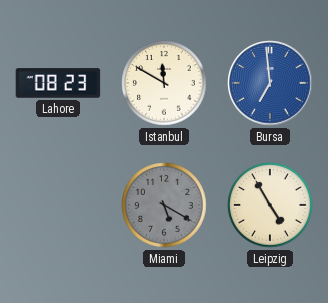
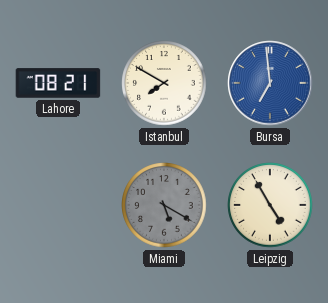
Lahore: 08:23 -> 08:21 (58, 83)
Istanbul: 11:50 -> 7:50 (164, 83)
